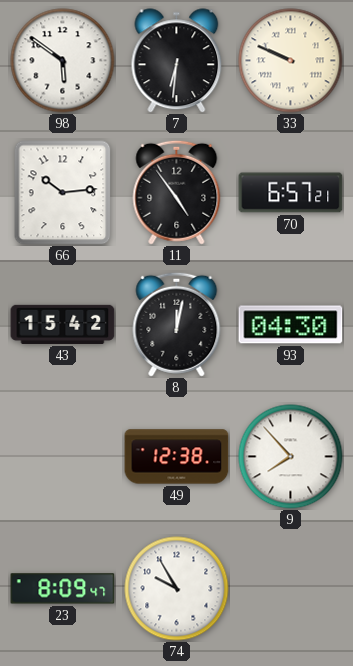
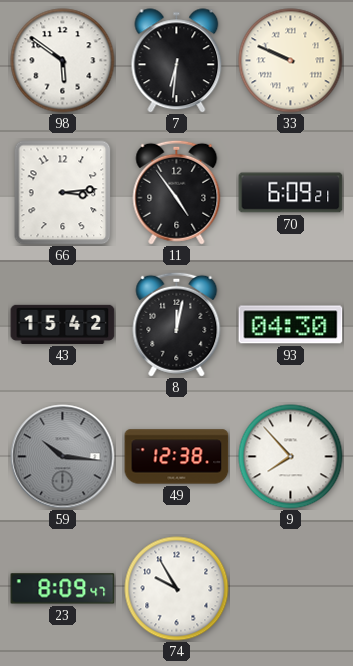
66: 10:14 -> 3:14 (63, 193)
70: 6:57 -> 6:09 (291, 193)
59: none -> 10:16 (63, 457)
